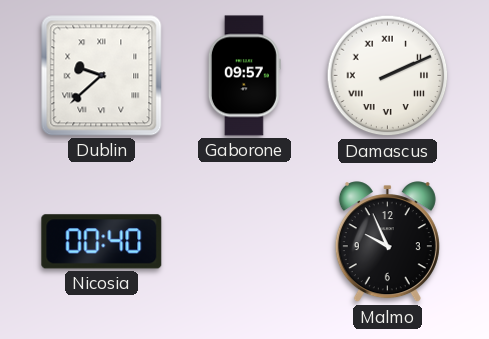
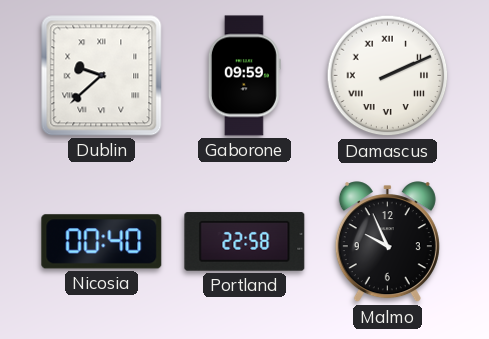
Gaborone: 09:57 -> 09:59 (244, 76)
Portland: none -> 22:58 (245, 242)
